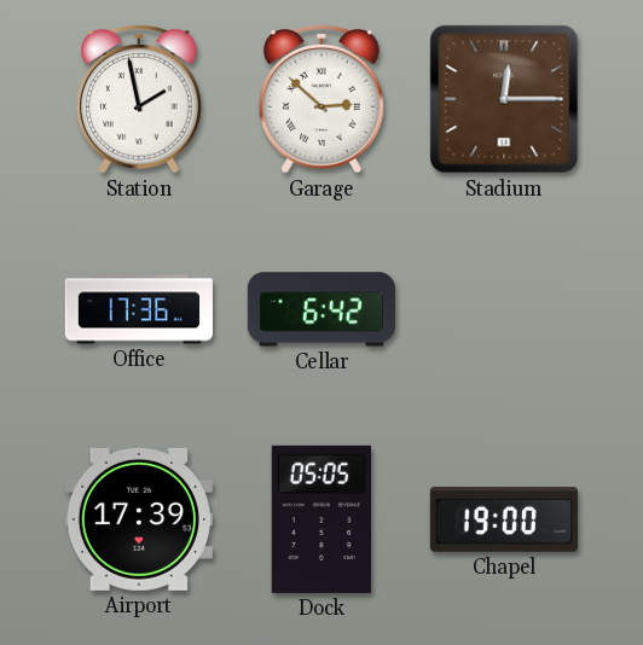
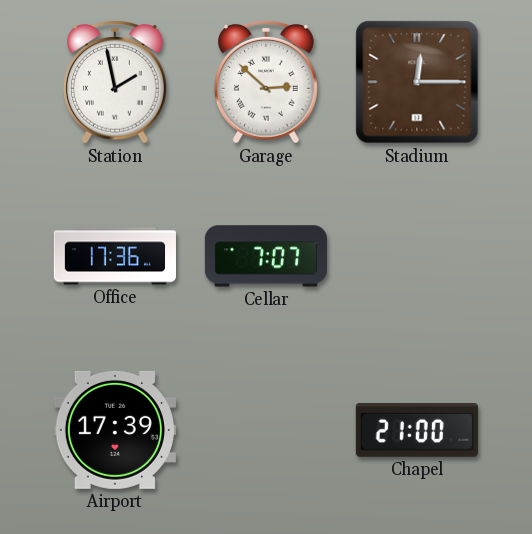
Cellar: 6:42 -> 7:07 (266, 256)
Dock: 05:05 -> none (321, 519)
Chapel: 19:00 -> 21:00 (417, 430)
